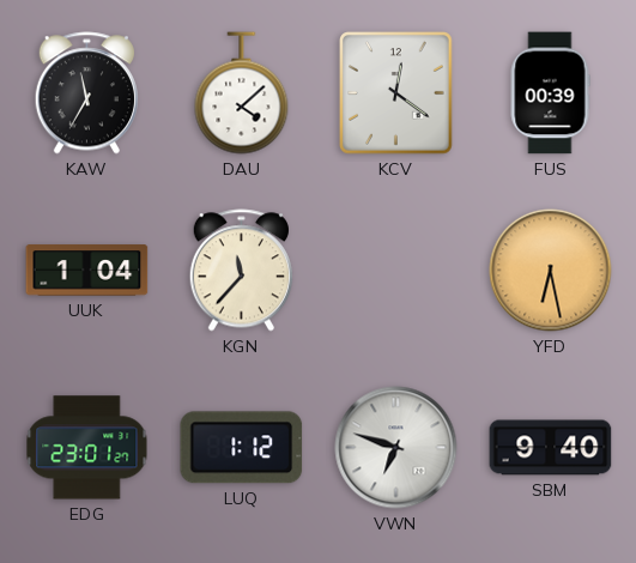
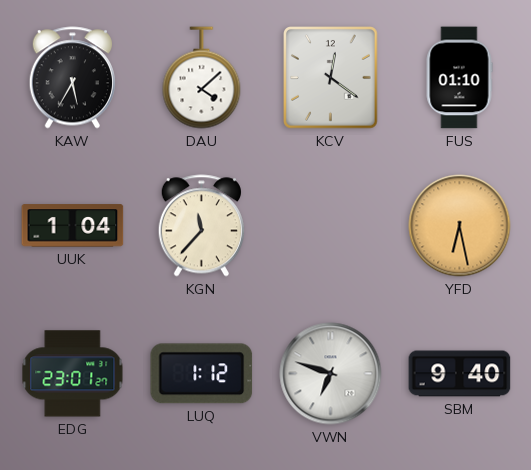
KAW: 11:35 -> 5:35 (72, 78)
FUS: 00:39 -> 01:10 (459, 78)
